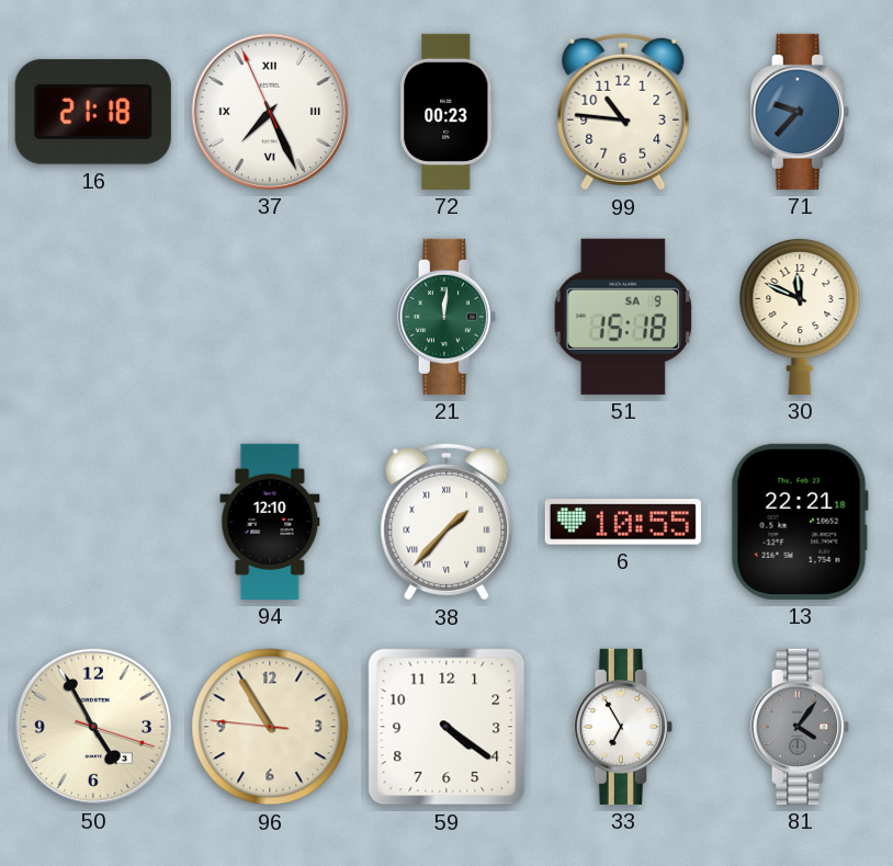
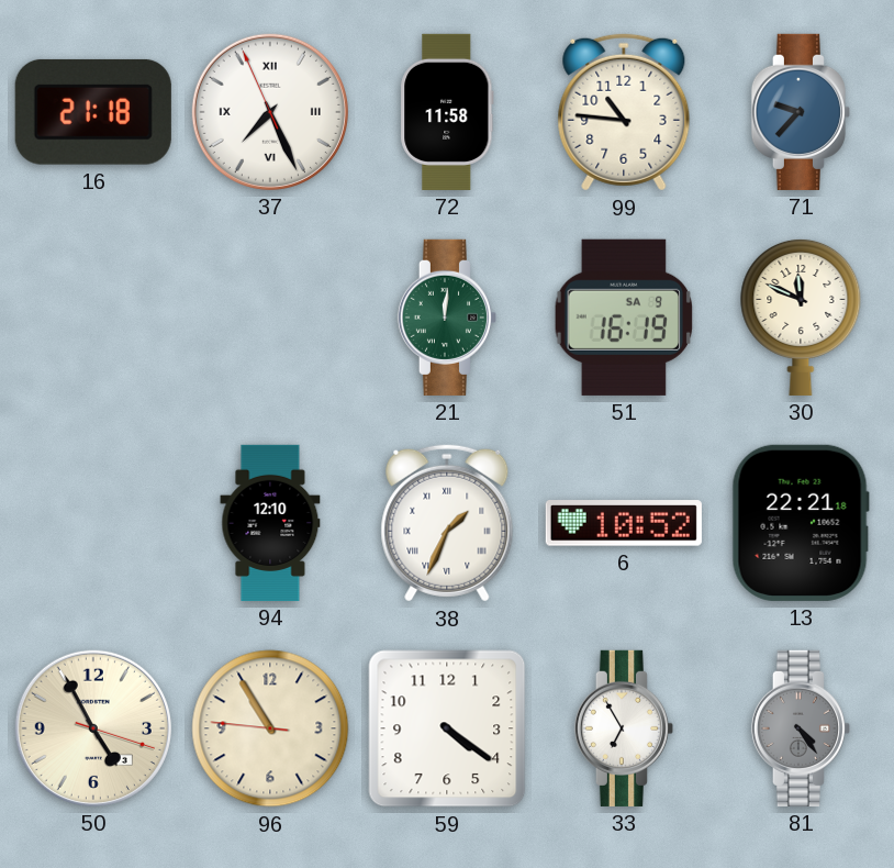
72: 00:23 -> 11:58 (447, 112)
51: 15:18 -> 16:19 (624, 318)
38: 1:37 -> 1:34 (447, 523)
6: 10:55 -> 10:52 (624, 523)
81: 4:06 -> 4:24 (801, 728)
